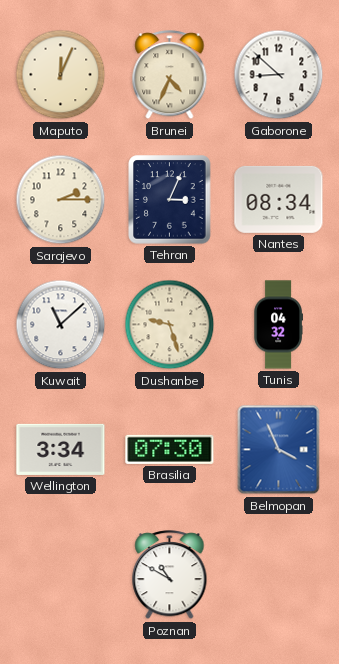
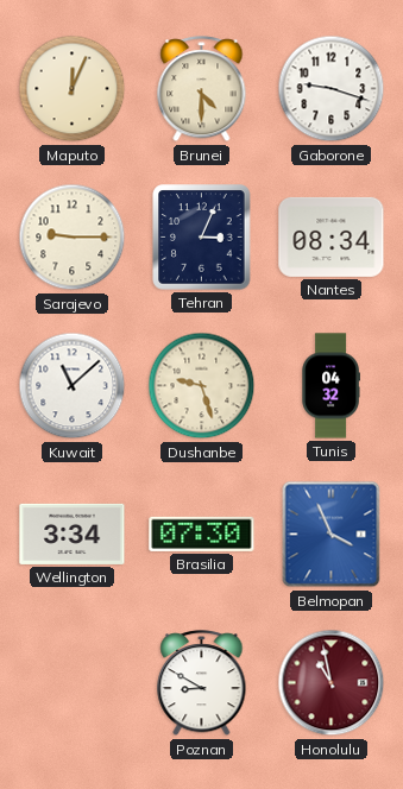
Brunei: 4:34 -> 4:30 (202, 89)
Gaborone: 8:52 -> 9:18 (332, 89)
Sarajevo: 2:15 -> 9:15 (73, 238)
Poznan: 10:50 -> 8:50 (202, 683)
Honolulu: none -> 10:58 (332, 683)
